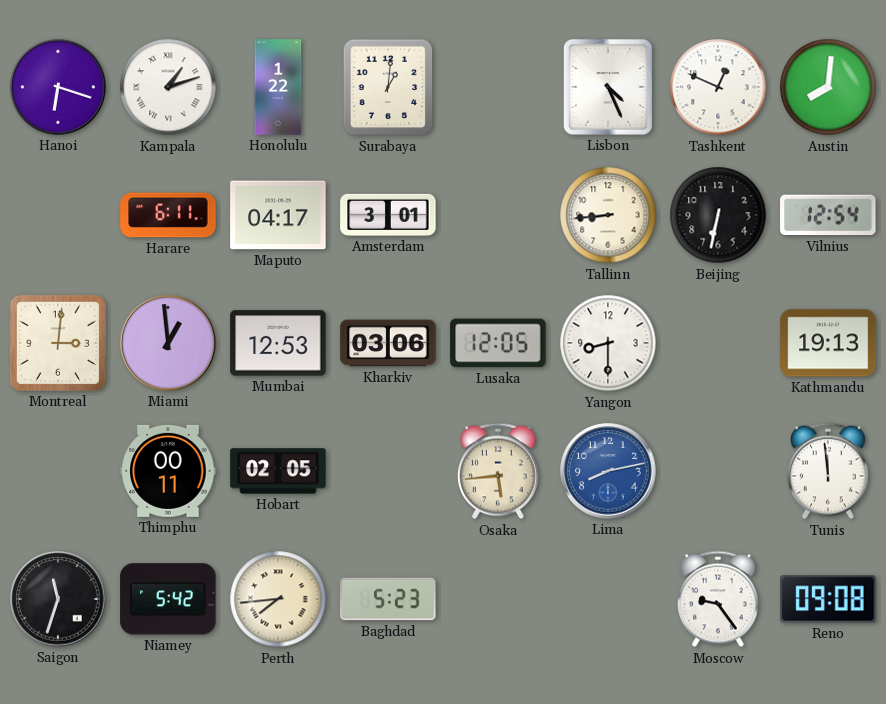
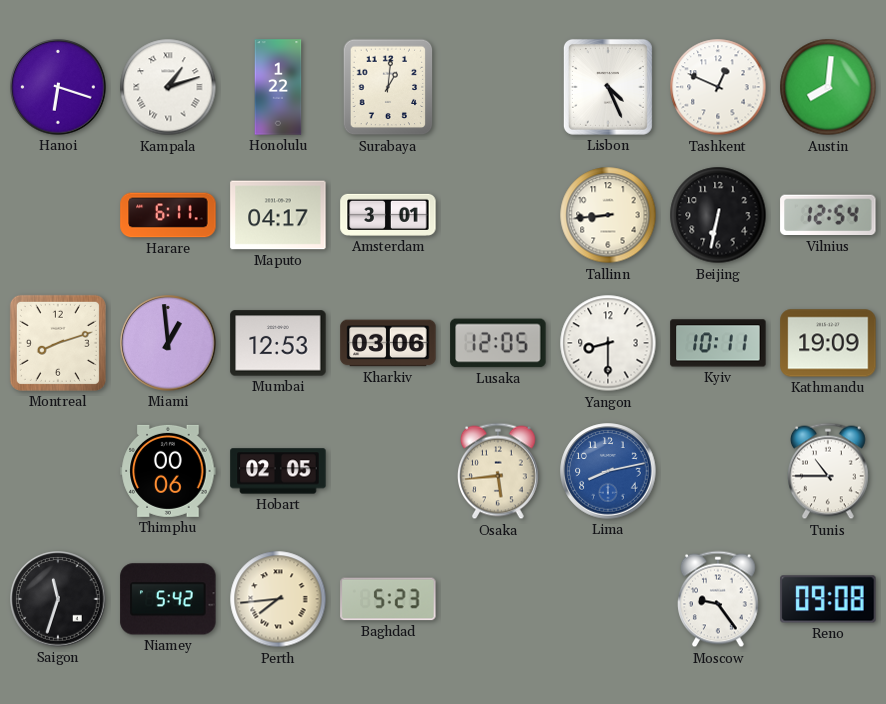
Montreal: 3:01 -> 8:12 (58, 343)
Kyiv: none -> 10:11 (718, 343)
Kathmandu: 19:13 -> 19:09 (828, 343)
Thimphu: 00:11 -> 00:06 (168, 471)
Tunis: 11:59 -> 10:45 (829, 471)
